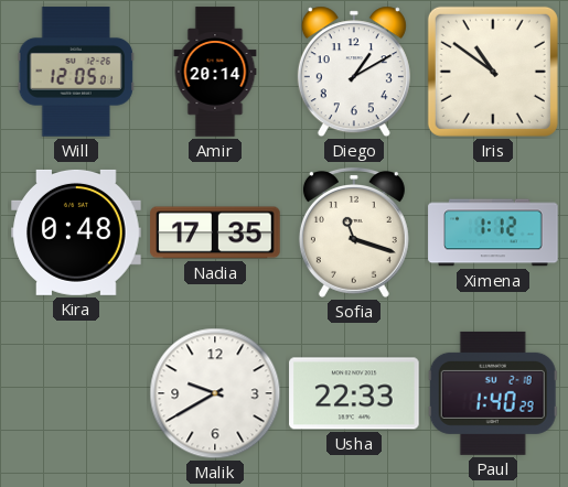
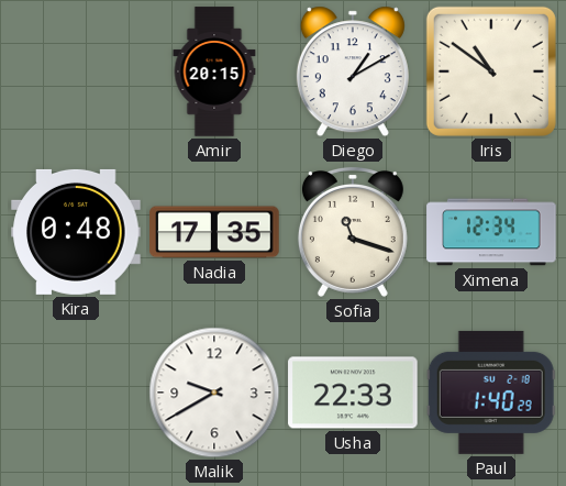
Will: 12:05 -> none (76, 72)
Amir: 20:14 -> 20:15 (214, 71)
Ximena: 1:12 -> 12:34 (491, 232)
